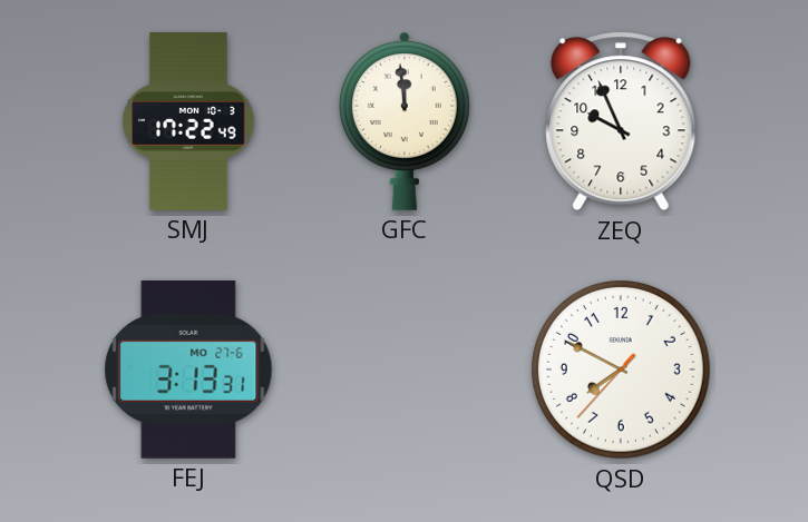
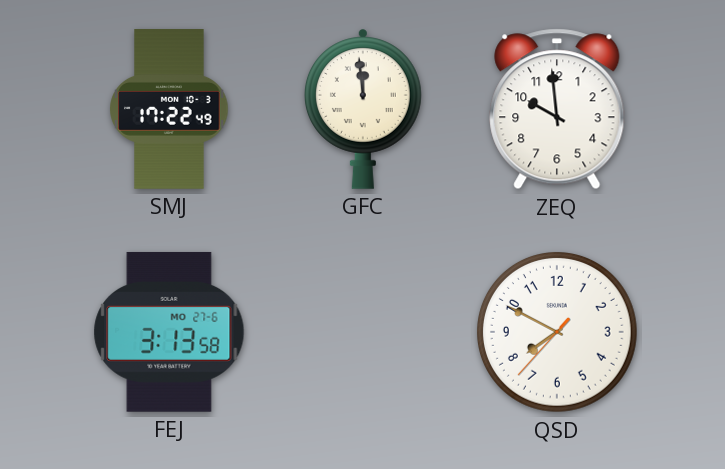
ZEQ: 9:56 -> 9:59 (557, 109)
FEJ: 3:13:31 -> 3:13:58 (169, 332)
